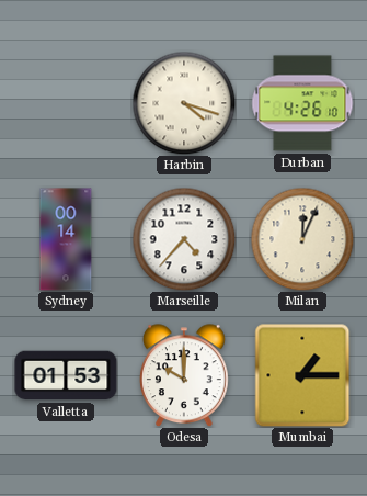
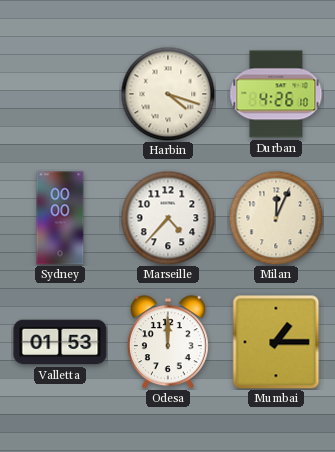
Sydney: 00:14 -> 00:00 (60, 218)
Odesa: 10:00 -> 12:00 (168, 342)
